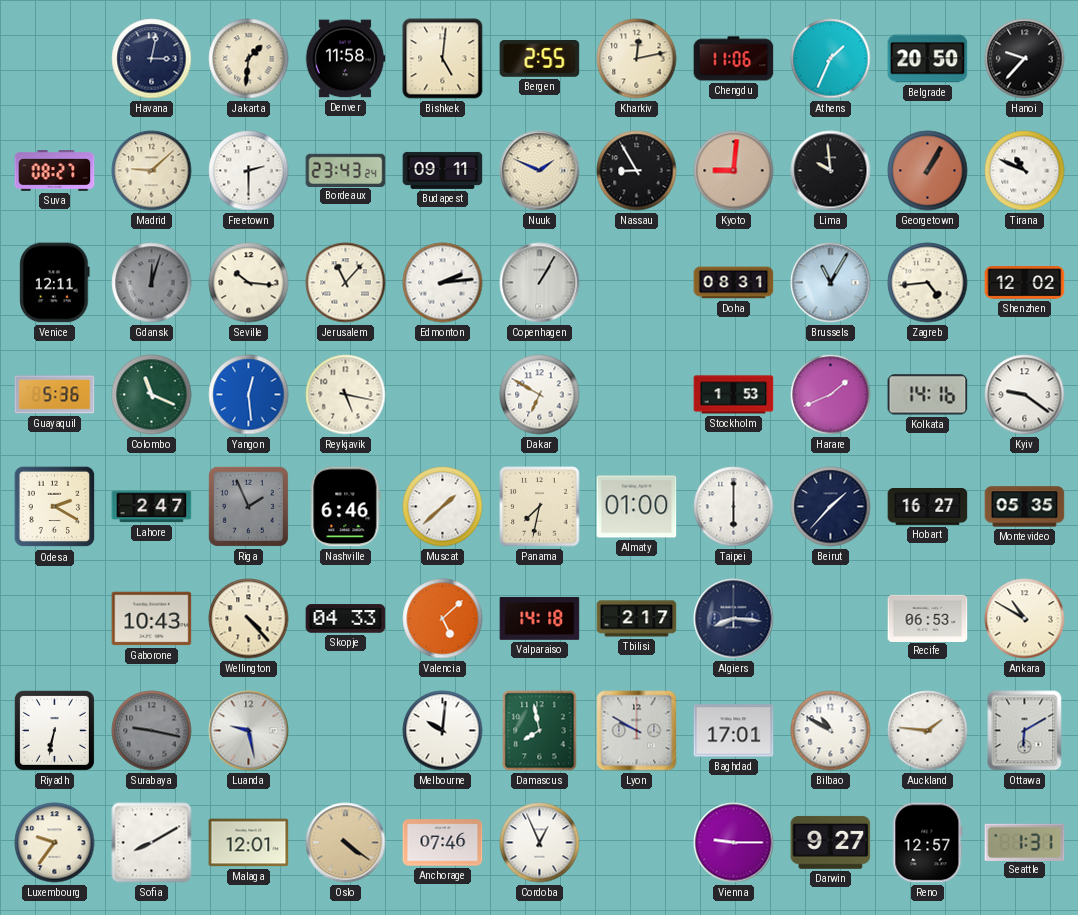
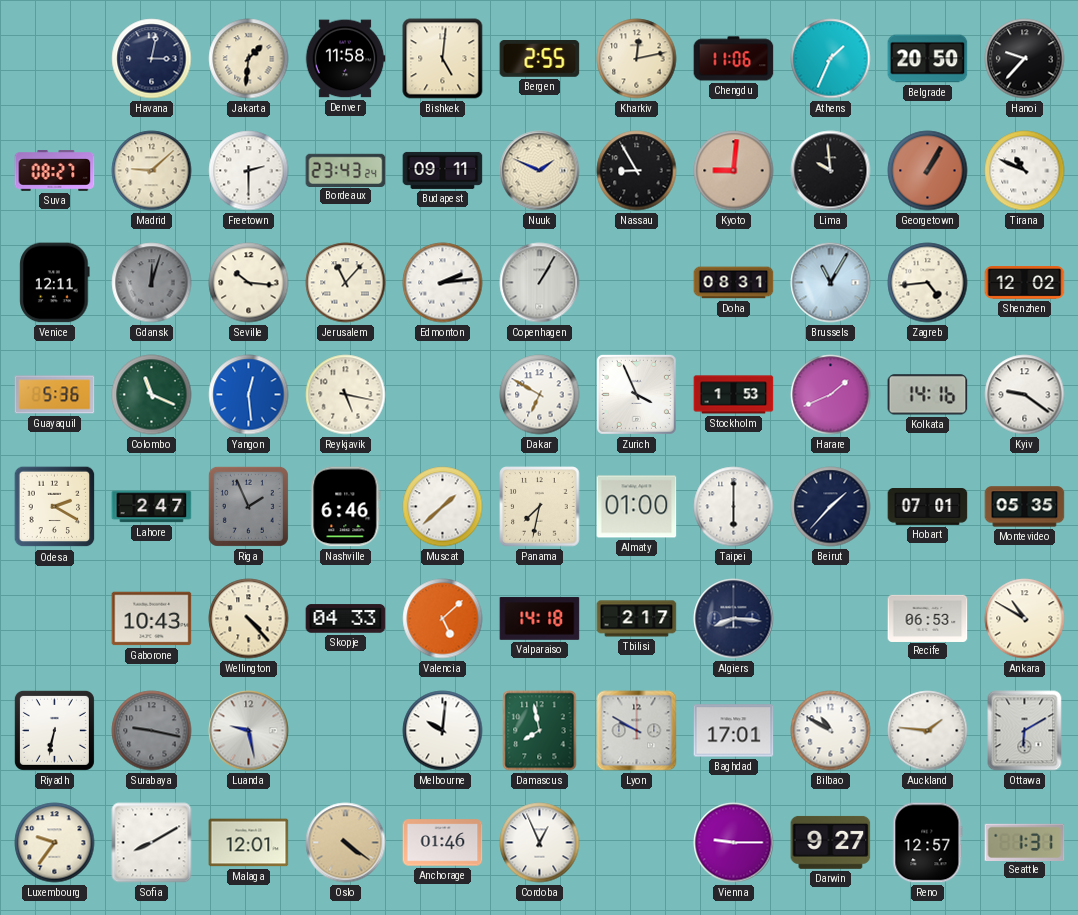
Zurich: none -> 3:56 (636, 394)
Hobart: 16:27 -> 07:01 (928, 507)
Anchorage: 07:46 -> 01:46 (443, 843)
